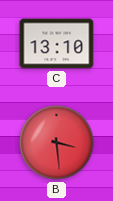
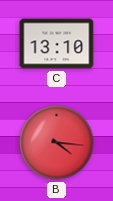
B: 3:29 -> 4:16 (57, 143)
